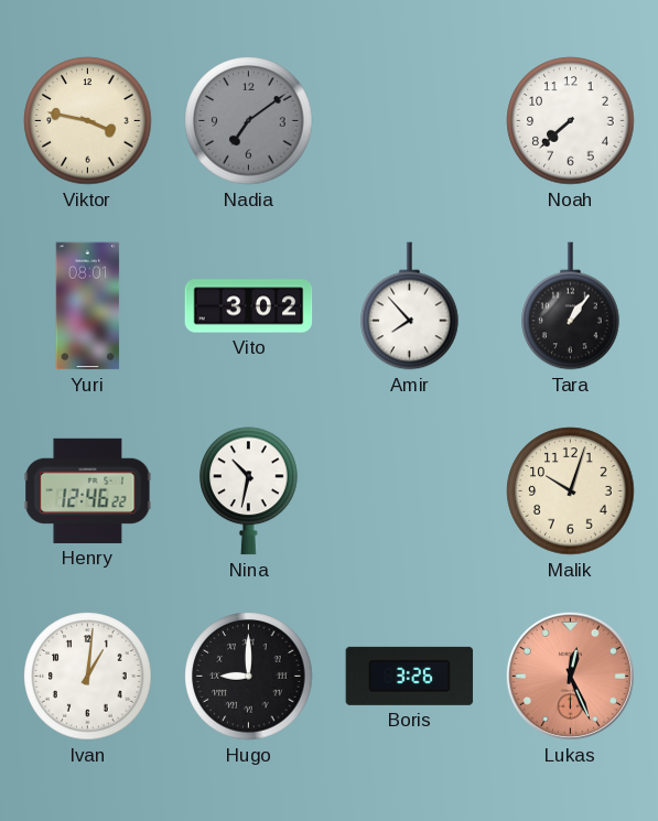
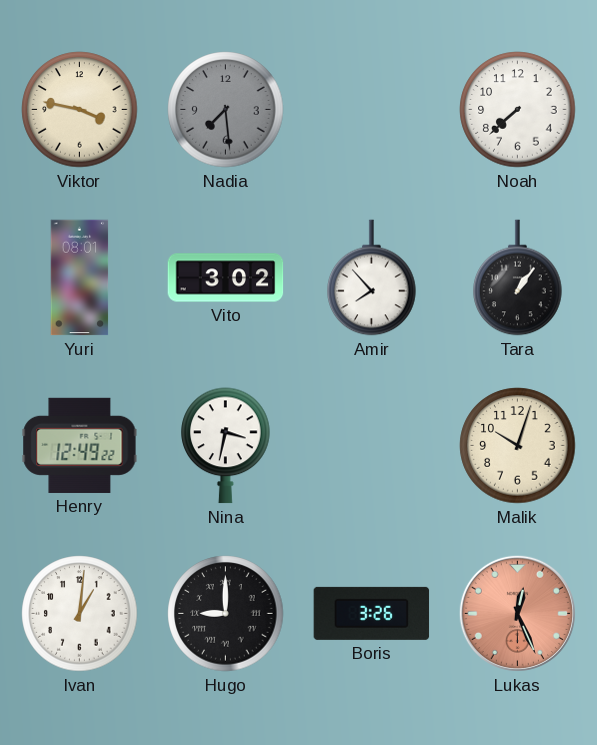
Nadia: 7:09 -> 7:29 (226, 110)
Henry: 12:46 -> 12:49 (80, 445)
Nina: 10:32 -> 3:32 (226, 446)
